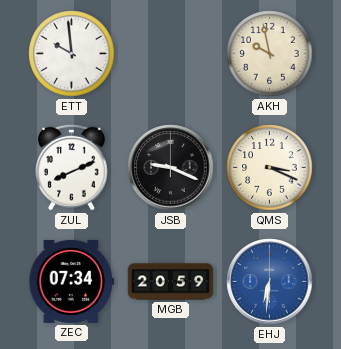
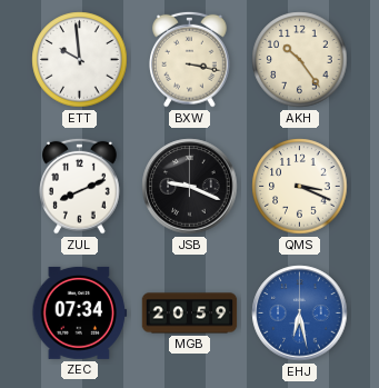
BXW: none -> 3:17 (190, 59)
AKH: 9:58 -> 10:24 (300, 60)
EHJ: 6:31 -> 6:28 (300, 314)
